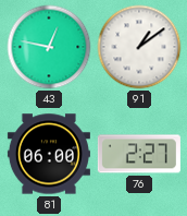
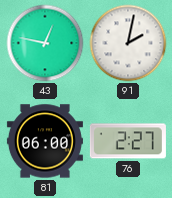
91: 1:09 -> 2:02 (128, 43)
